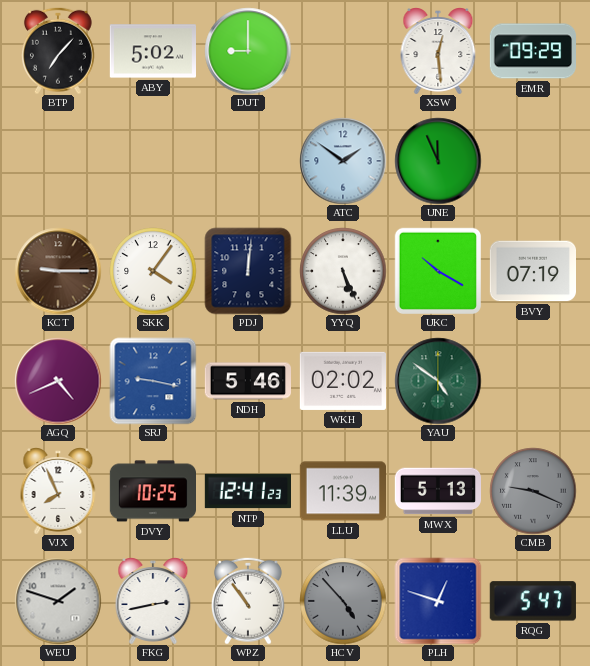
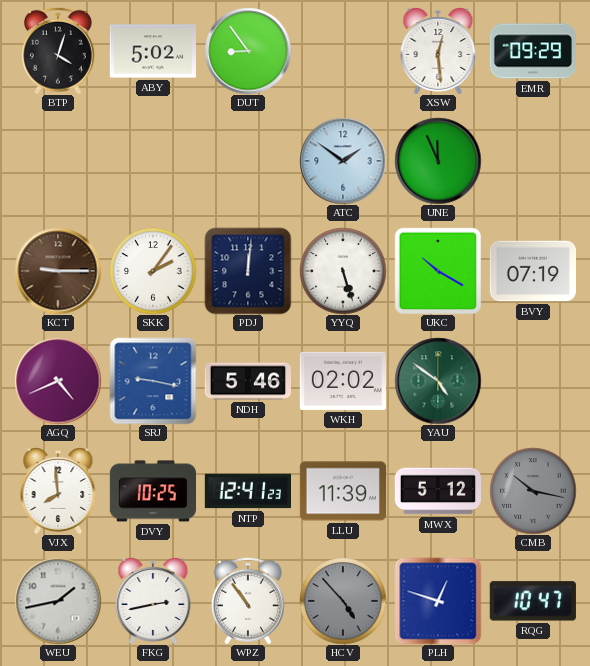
BTP: 7:07 -> 4:03 (58, 51)
DUT: 9:00 -> 8:54 (248, 51)
SKK: 4:06 -> 2:06 (153, 271)
YYQ: 5:26 -> 5:27 (343, 271)
VJX: 7:56 -> 7:59 (58, 491)
MWX: 5:13 -> 5:12 (437, 491)
CMB: 9:19 -> 10:17 (533, 491)
WEU: 1:48 -> 1:43 (58, 601)
RQG: 5:47 -> 10:47 (533, 601)
